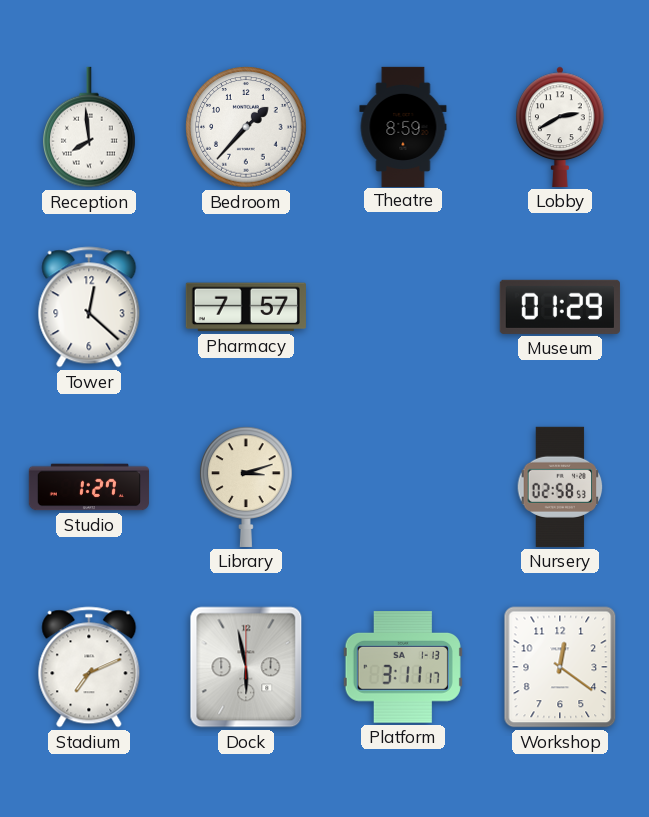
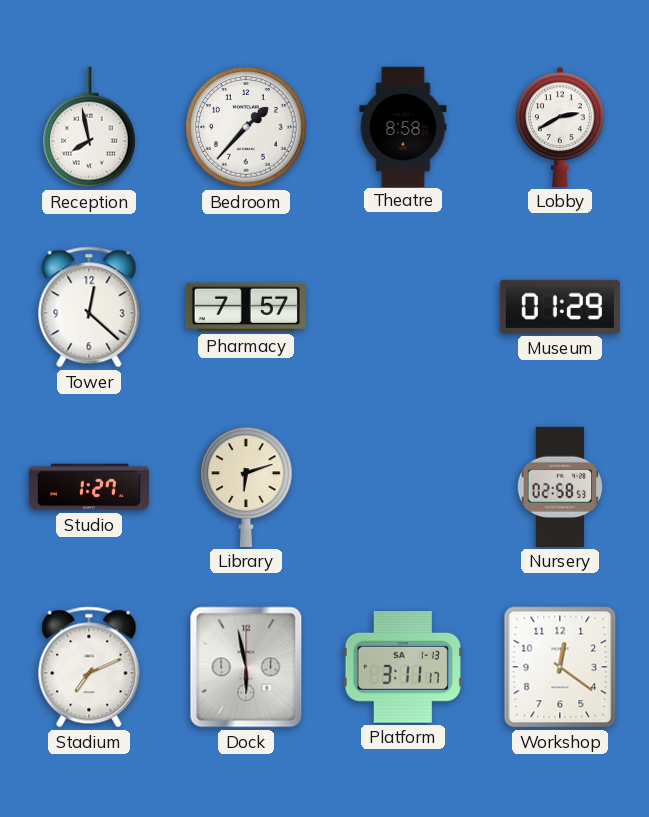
Reception: 7:59 -> 7:58 (90, 127)
Theatre: 8:59 -> 8:58 (403, 126)
Library: 3:12 -> 6:12 (247, 487)
